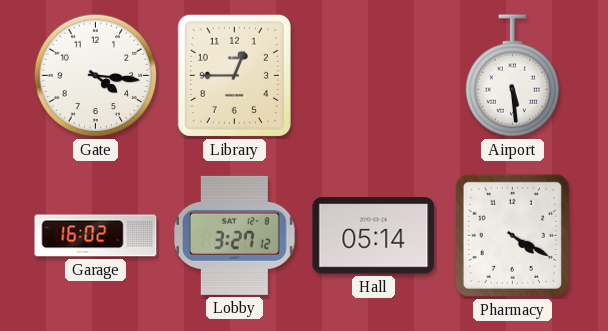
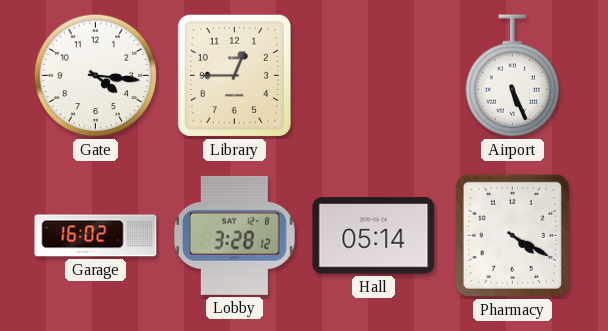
Airport: 5:29 -> 5:26 (513, 76)
Lobby: 3:27 -> 3:28 (235, 235)
